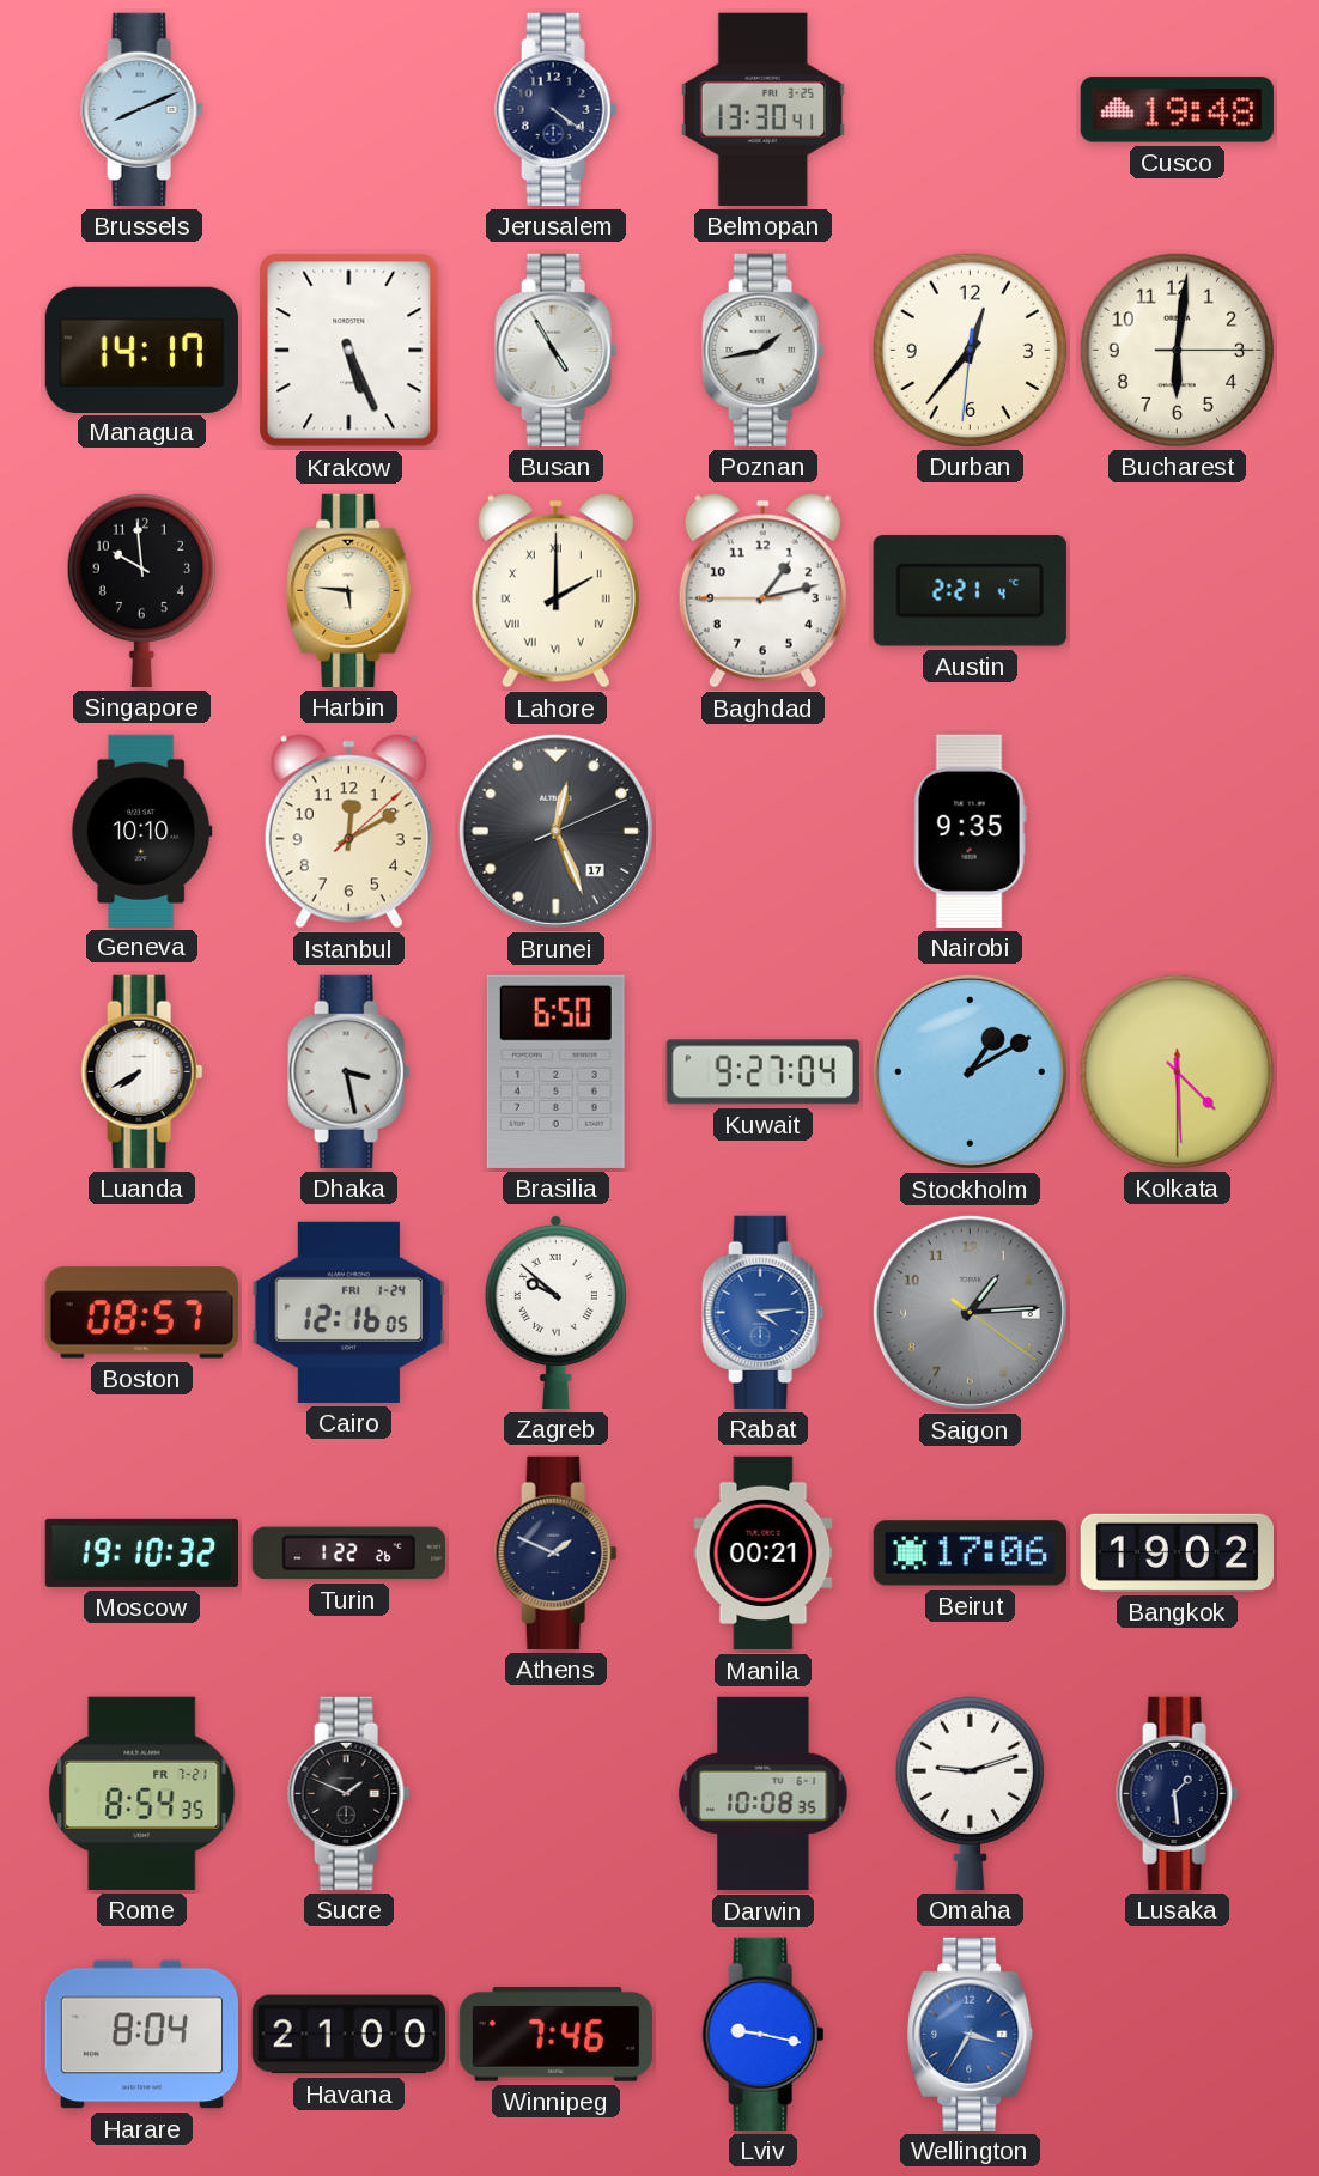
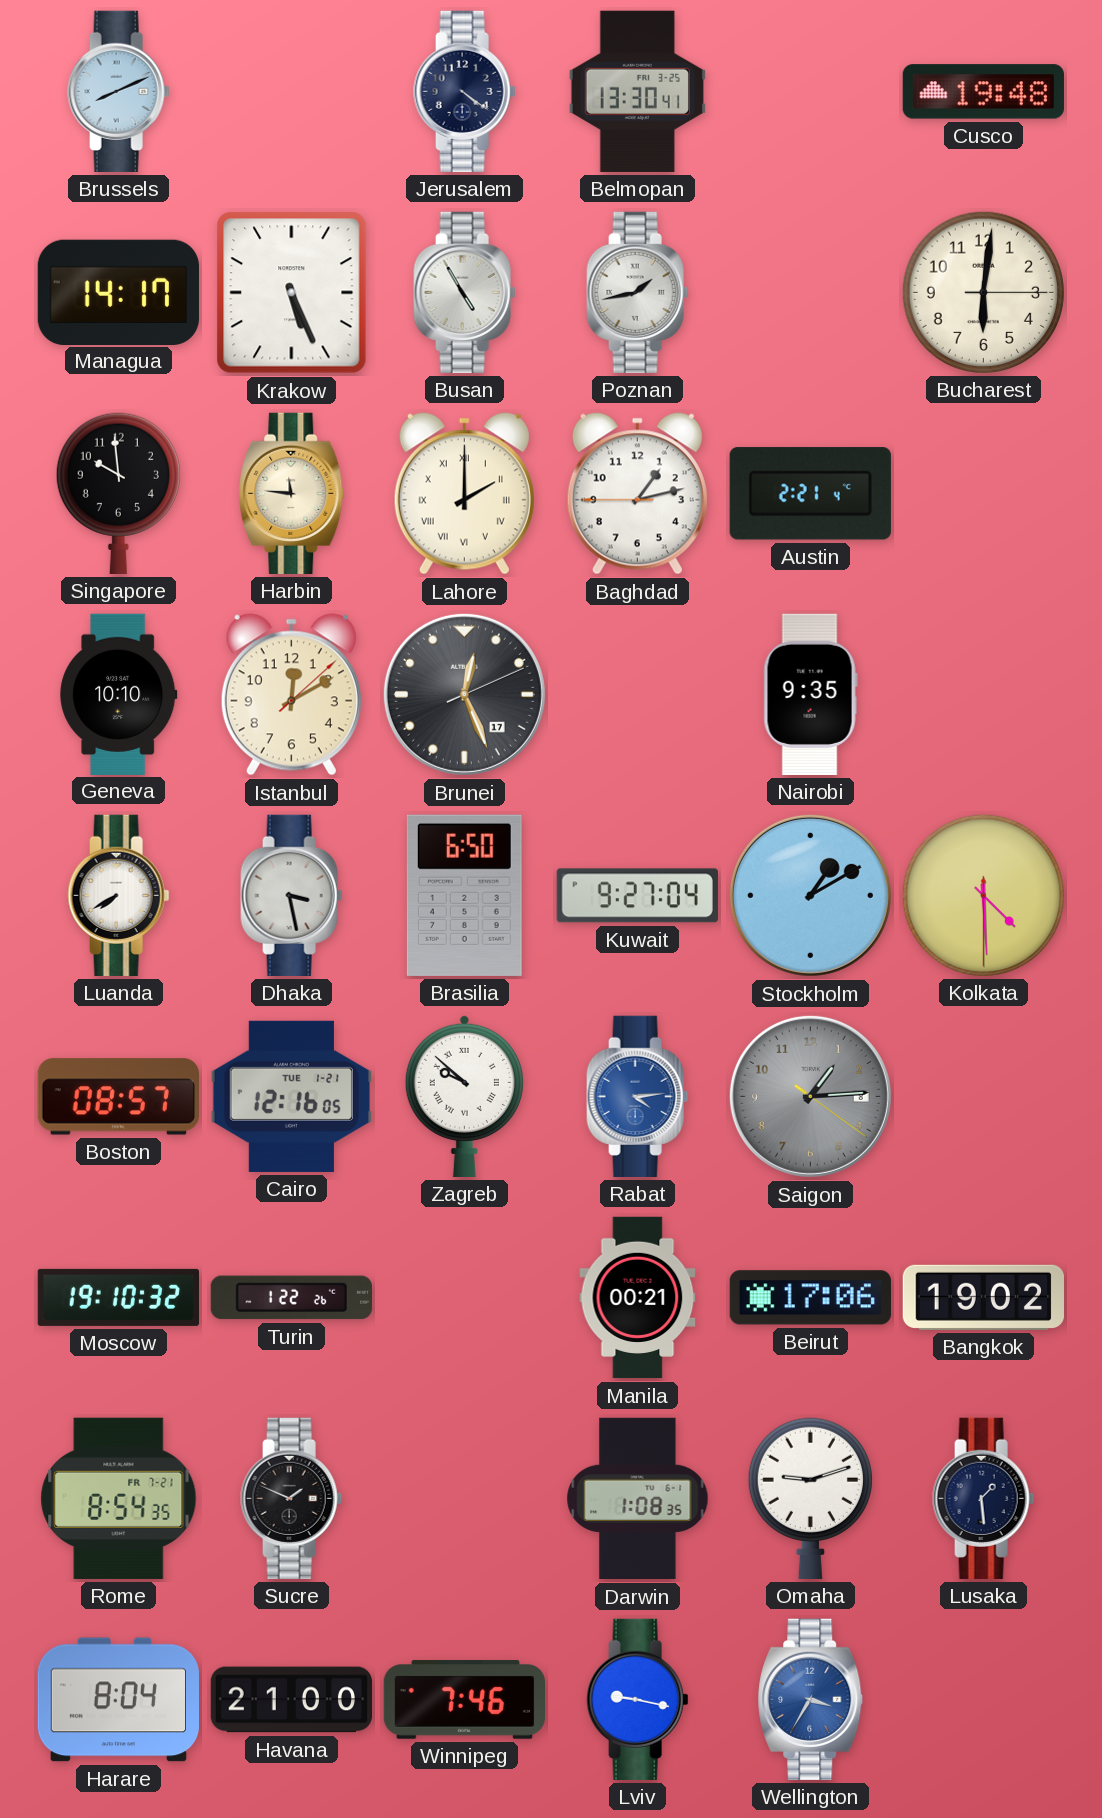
Durban: 12:36 -> none (970, 350)
Harbin: 5:46 -> 11:46 (292, 493)
Cairo date: FRI 1-24 -> TUE 1-21 (291, 1096)
Athens: 1:49 -> none (557, 1552)
Darwin: 10:08 -> 1:08 (638, 1499)
